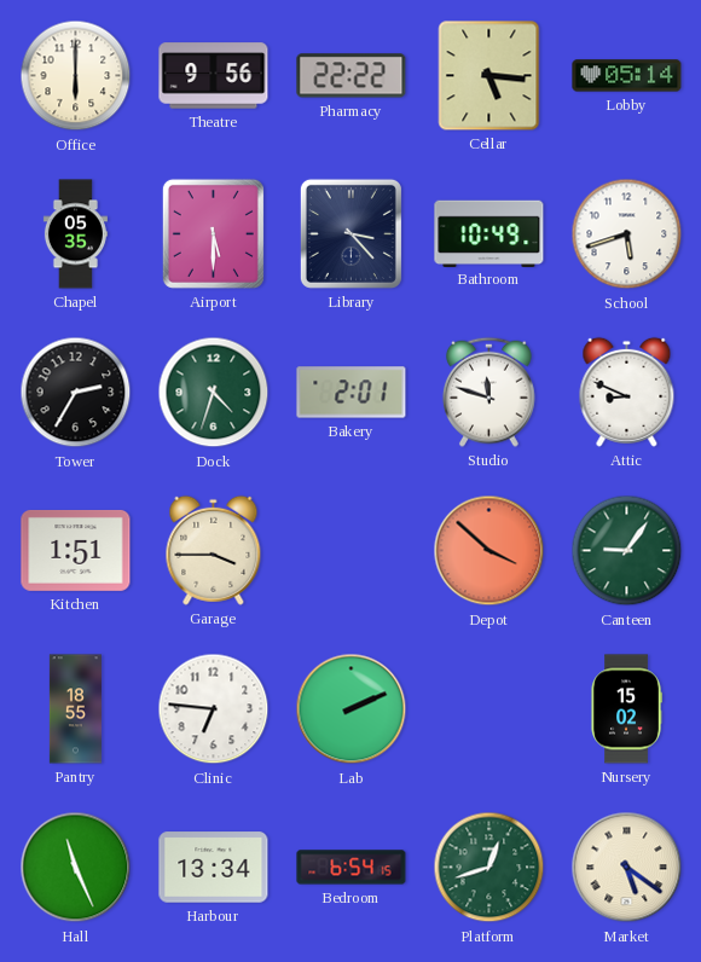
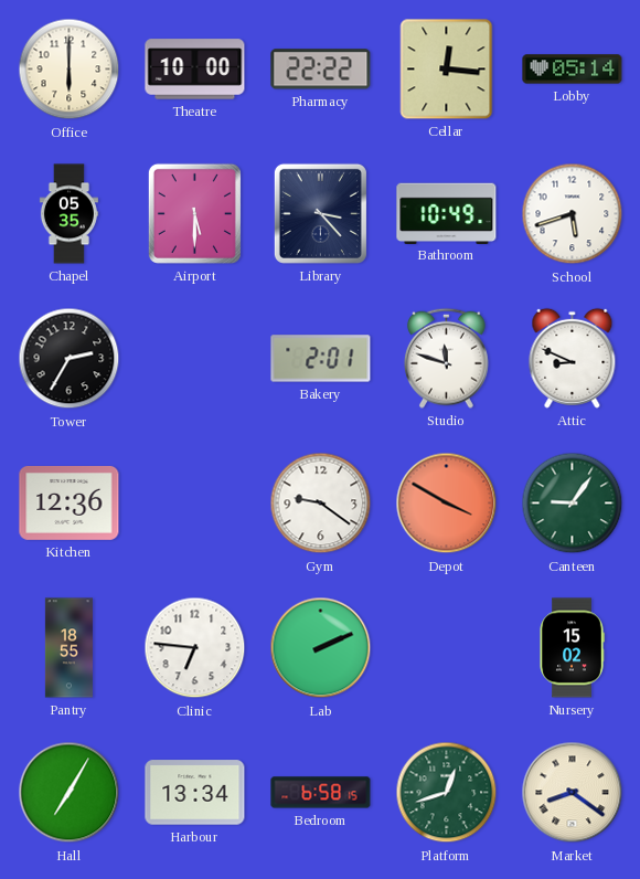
Theatre: 9:56 -> 10:00 (195, 70)
Cellar: 5:16 -> 12:16 (447, 70)
Dock: 4:33 -> none (214, 393)
Kitchen: 1:51 -> 12:36 (70, 502)
Garage: 3:45 -> none (214, 550)
Gym: none -> 9:21 (321, 504)
Depot: 3:52 -> 3:50 (447, 504)
Hall: 11:26 -> 7:05 (70, 793)
Bedroom: 6:54 -> 6:58 (321, 793)
Market: 5:21 -> 8:21 (573, 793)
